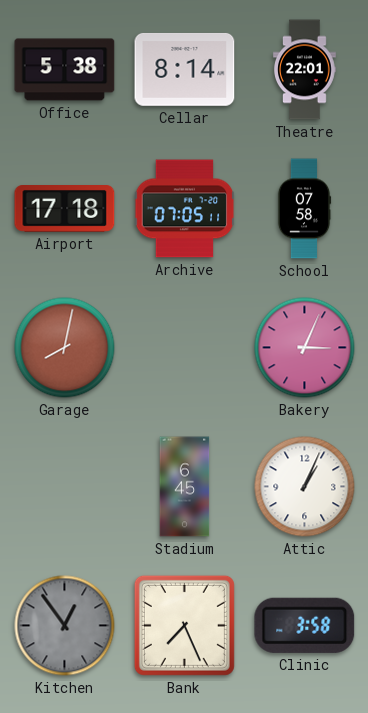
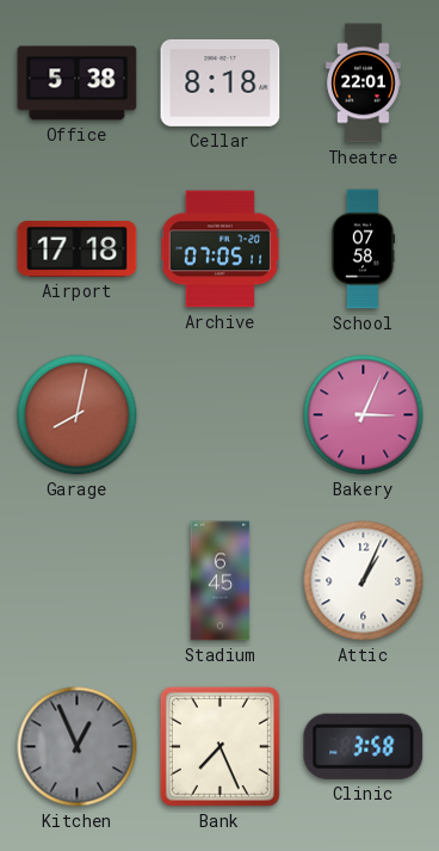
Cellar: 8:14 -> 8:18 (221, 84)
Kitchen: 12:54 -> 12:56 (78, 747)
